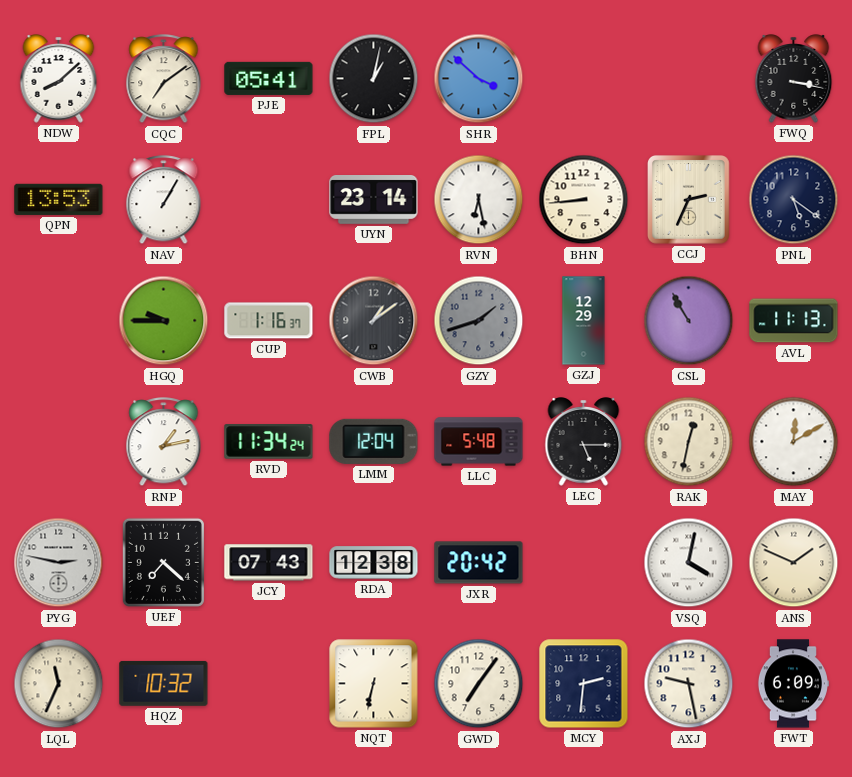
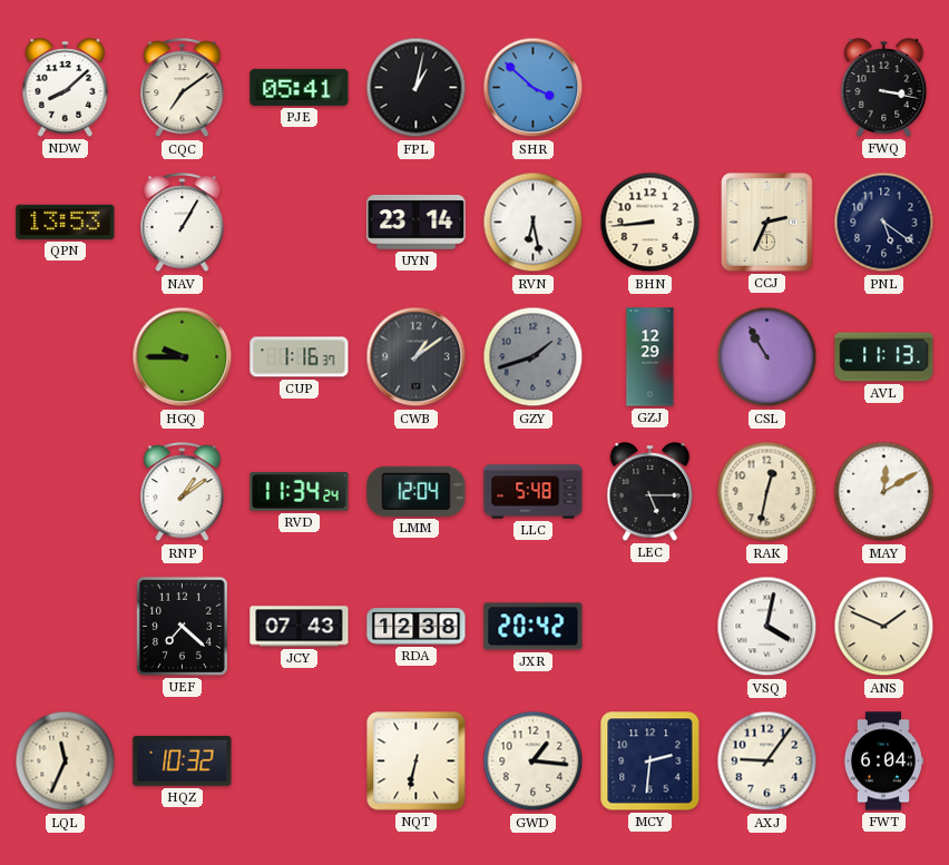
RNP: 1:13 -> 1:09 (183, 492)
PYG: 2:47 -> none (59, 563)
GWD: 7:06 -> 1:16 (534, 761)
AXJ: 9:28 -> 9:06 (767, 761)
FWT: 6:09 -> 6:04 (883, 761)
